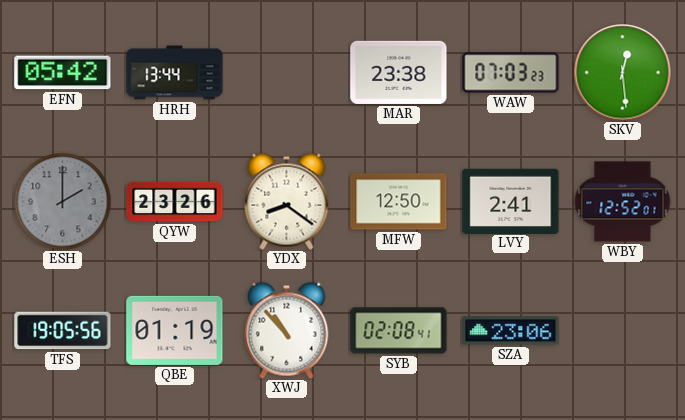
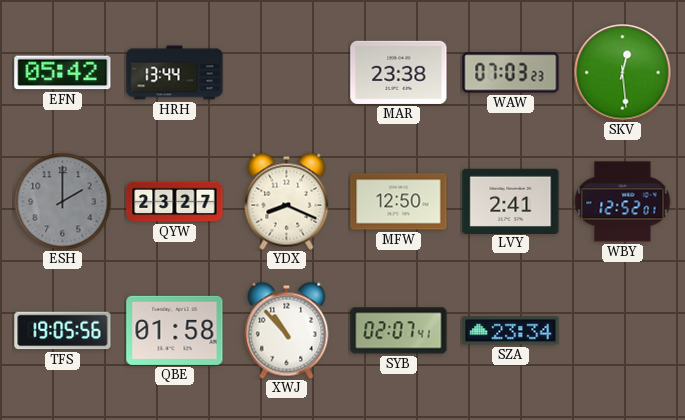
QYW: 23:26 -> 23:27 (175, 202)
YDX: 8:21 -> 8:19 (287, 201)
QBE: 01:19 -> 01:58 (175, 330)
SYB: 02:08 -> 02:07 (399, 331)
SZA: 23:06 -> 23:34 (511, 331)
